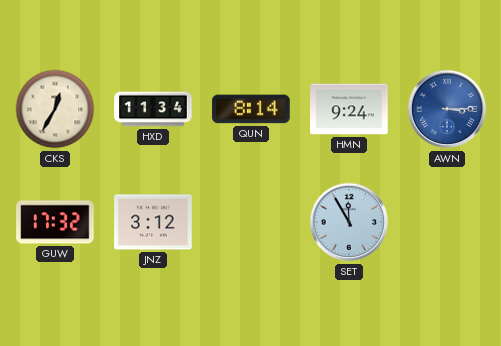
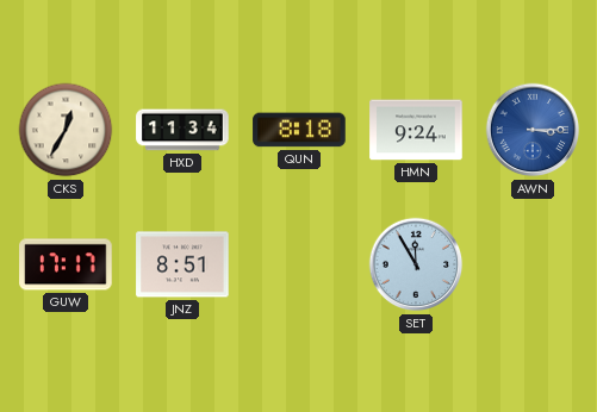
QUN: 8:14 -> 8:18 (299, 130)
GUW: 17:32 -> 17:17 (66, 264)
JNZ: 3:12 -> 8:51 (182, 264)
